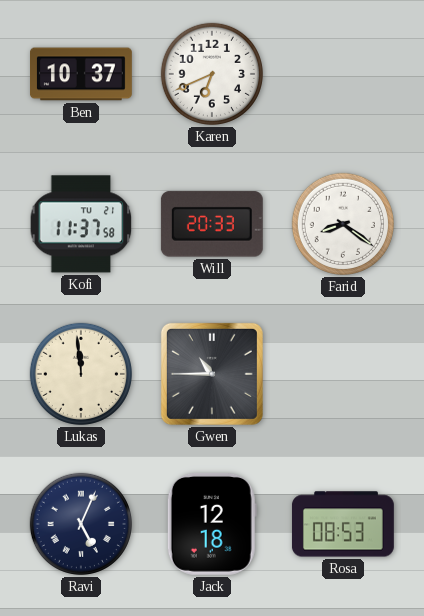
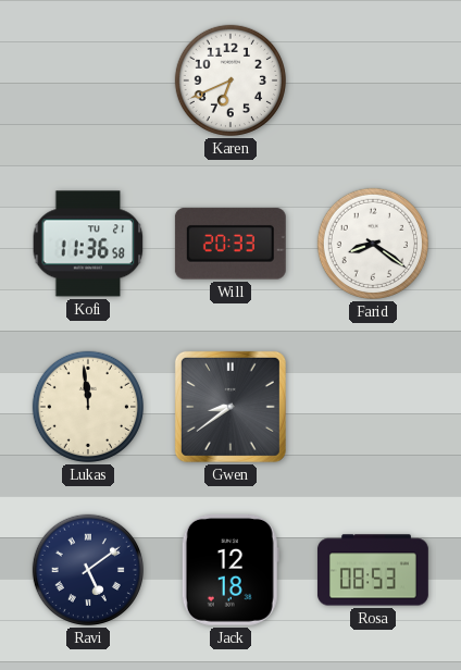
Ben: 10:37 -> none (82, 74)
Kofi: 11:37 -> 11:36 (88, 244)
Gwen: 10:45 -> 8:39 (230, 407)
Ravi: 5:04 -> 5:09 (88, 570)
